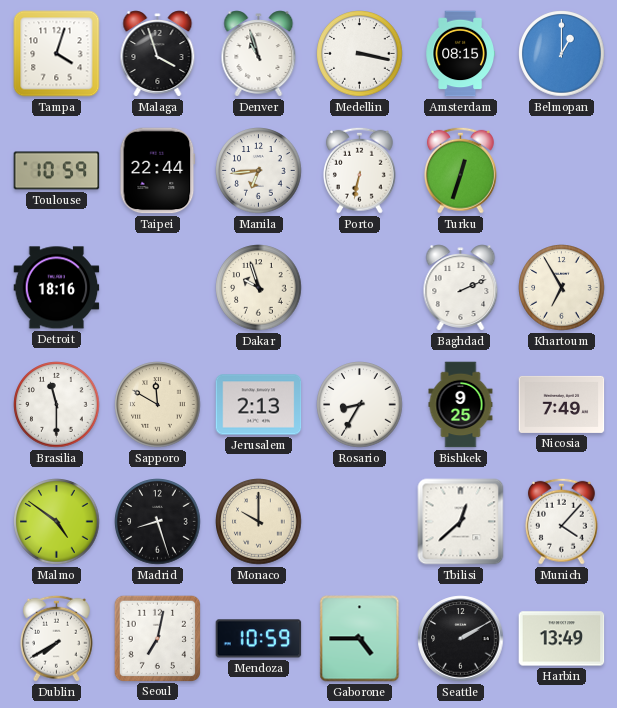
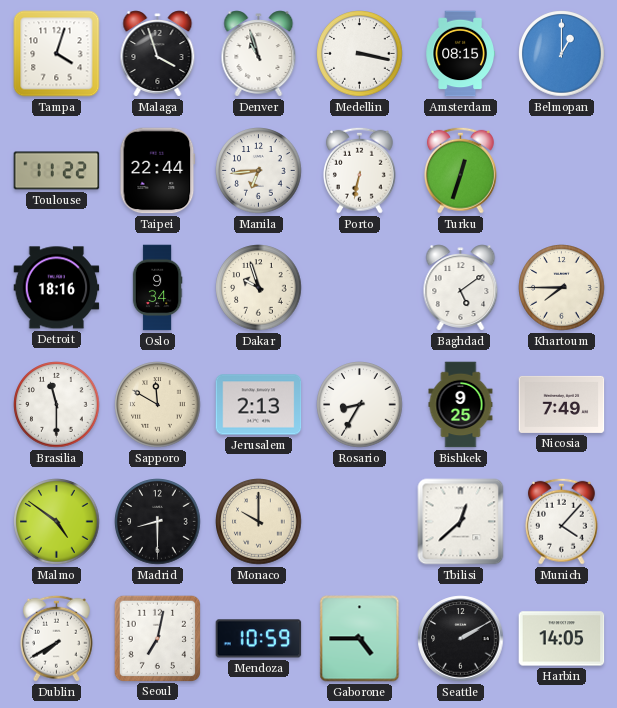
Toulouse: 10:59 -> 11:22 (57, 171)
Oslo: none -> 9:34 (157, 288)
Baghdad: 2:11 -> 5:09 (461, 288)
Khartoum: 6:55 -> 7:45 (562, 288)
Madrid: 8:27 -> 8:30 (158, 522)
Harbin: 13:49 -> 14:05 (562, 639)
